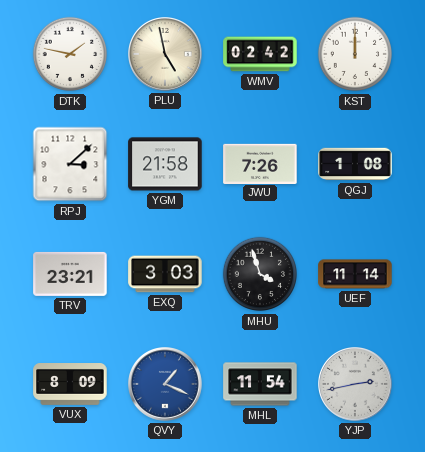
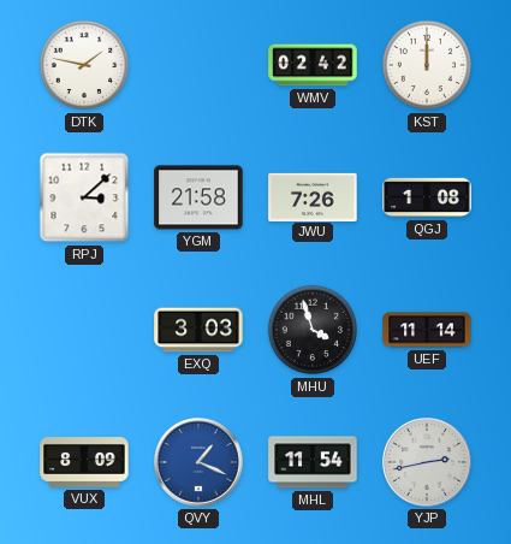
PLU: 4:58 -> none (166, 55)
TRV: 23:21 -> none (70, 274)
